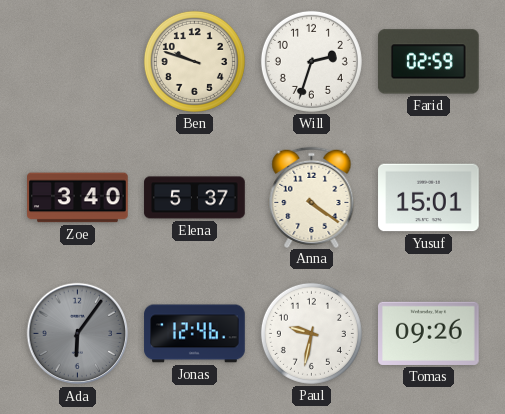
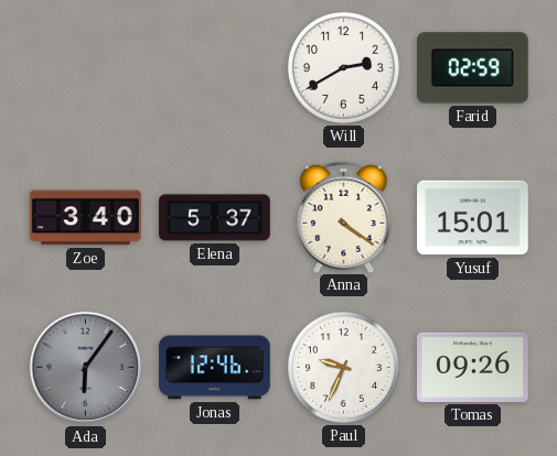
Ben: 9:48 -> none (194, 61)
Will: 2:33 -> 2:40 (343, 67)
Paul: 9:32 -> 9:34 (343, 367)
